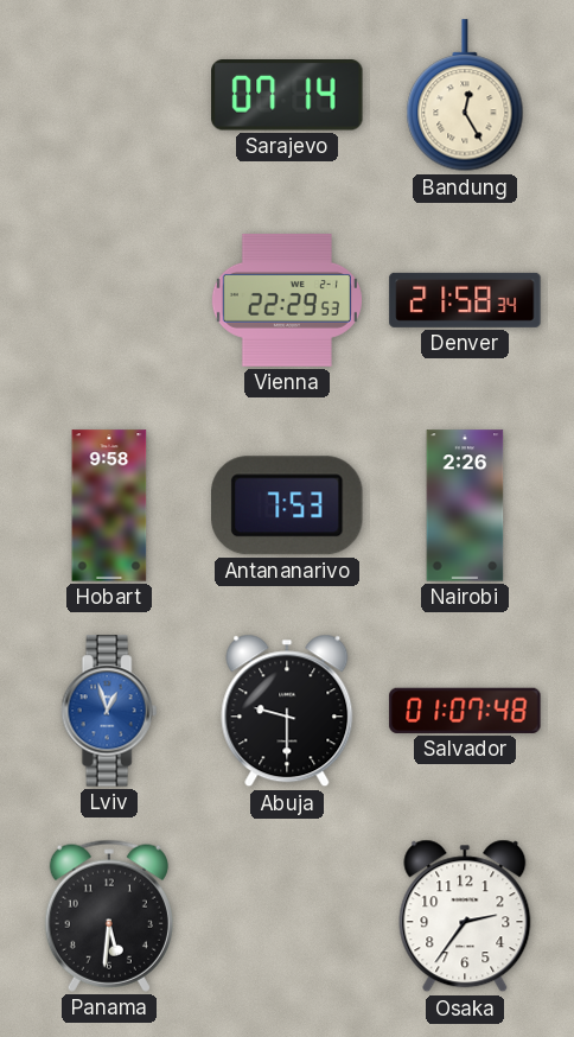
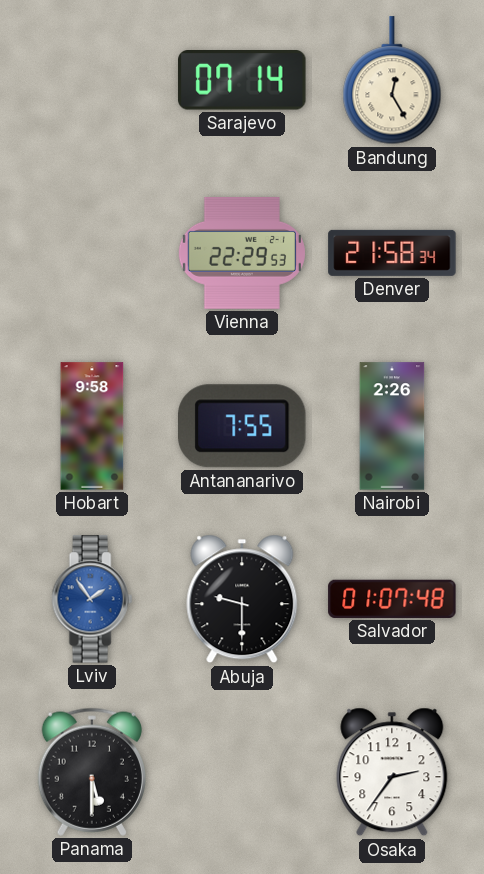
Antananarivo: 7:53 -> 7:55 (243, 426)
Lviv: 12:57 -> 1:54 (92, 599)
Panama: 5:31 -> 5:30 (92, 772)
